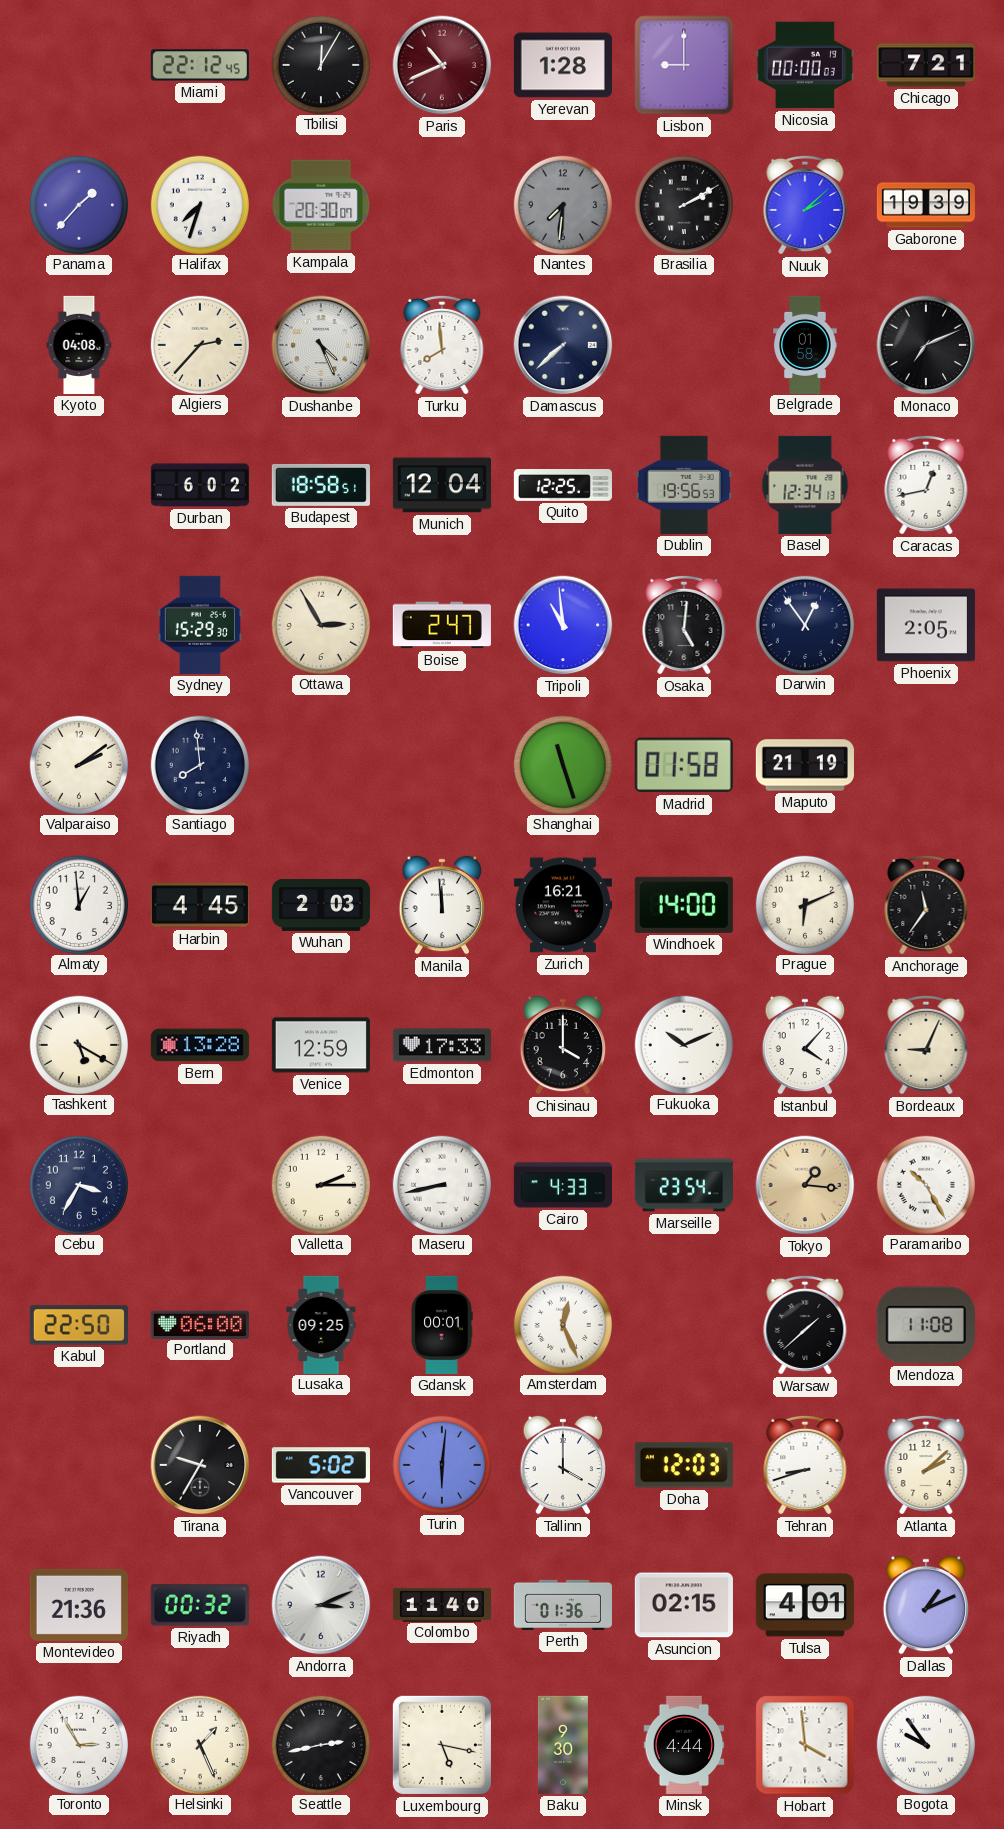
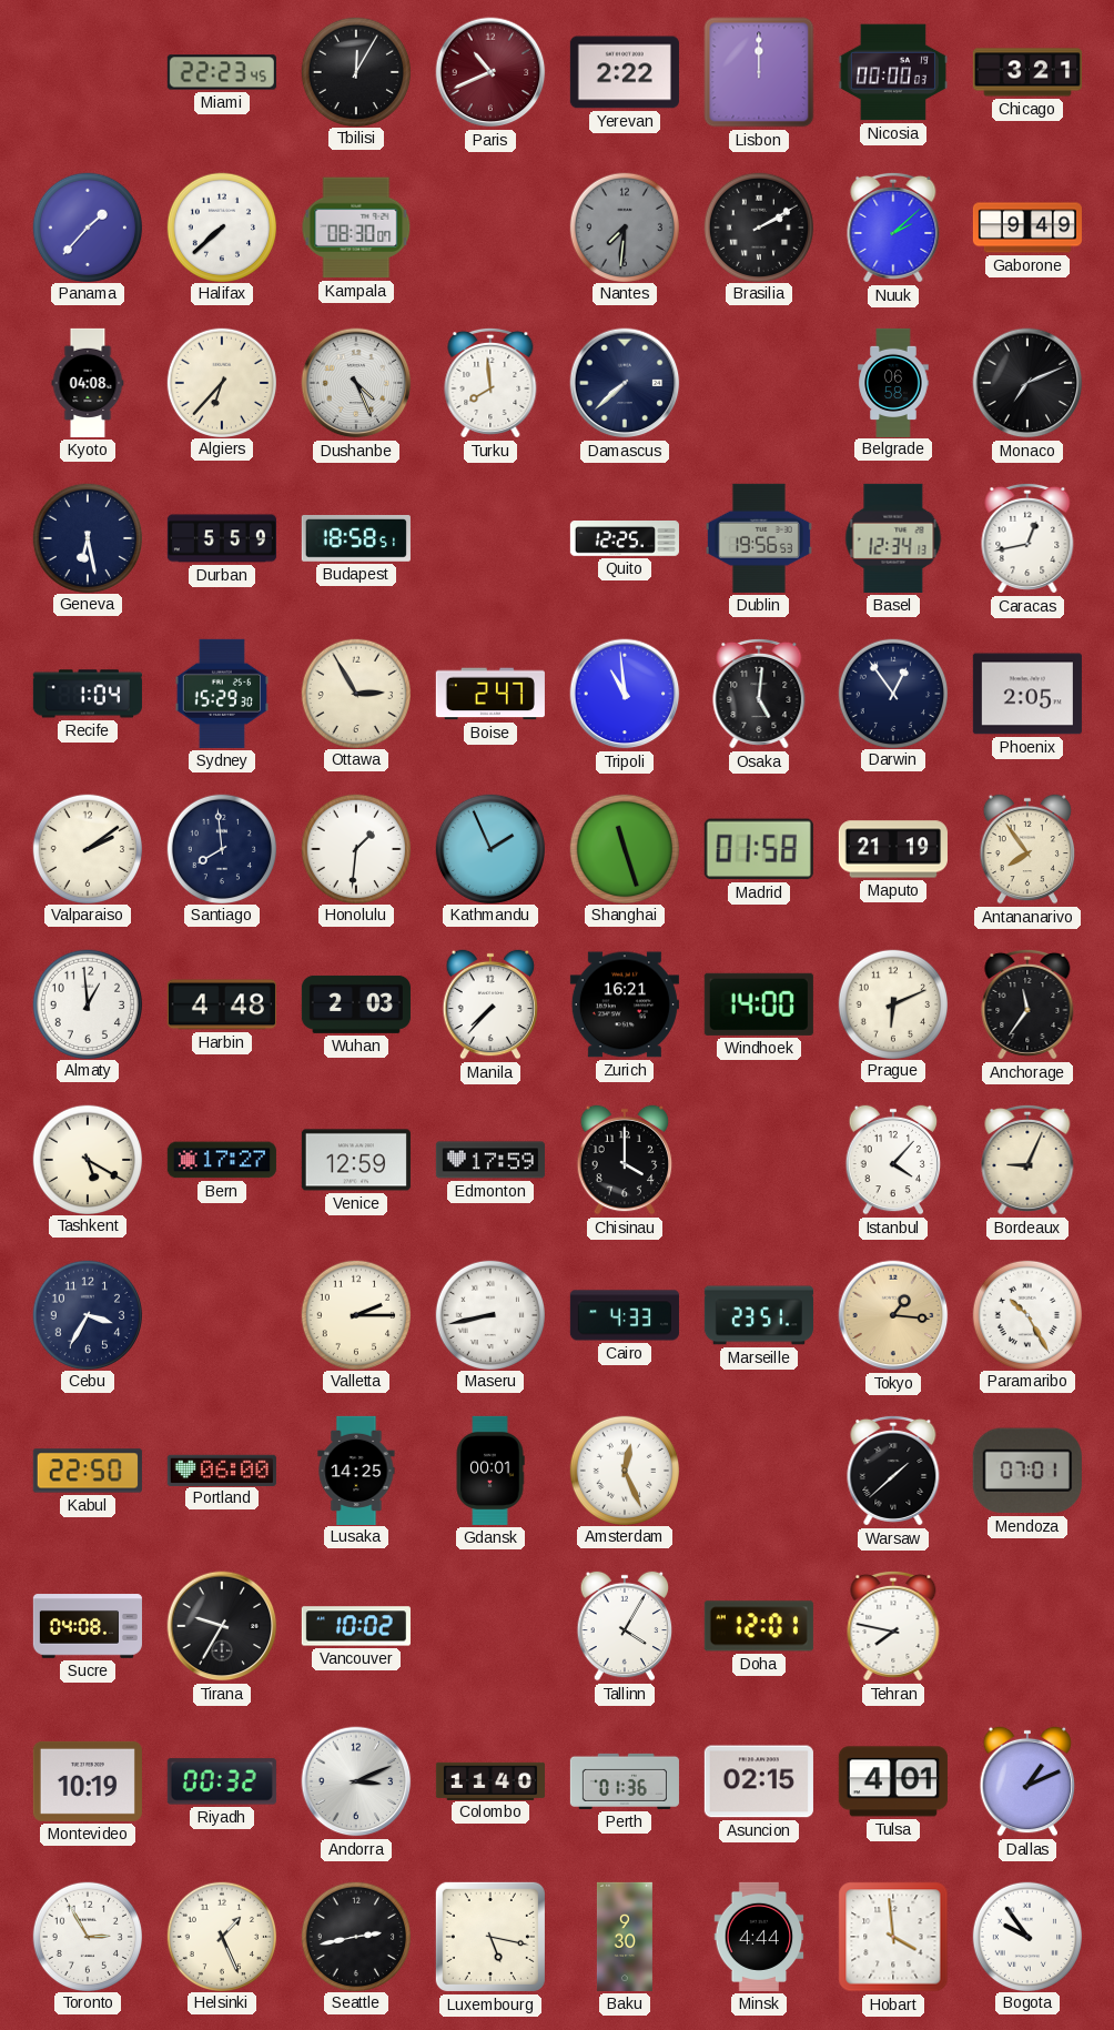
Miami: 22:12 -> 22:23 (222, 72)
Yerevan: 1:28 -> 2:22 (625, 72)
Lisbon: 9:00 -> 12:00 (759, 72)
Chicago: 7:21 -> 3:21 (1027, 72)
Halifax: 7:33 -> 7:38 (221, 226)
Kampala: 20:30 -> 08:30 (356, 228)
Gaborone: 19:39 -> 9:49 (1027, 228)
Algiers: 2:37 -> 6:37 (221, 382)
Belgrade: 01:58 -> 06:58 (893, 382)
Geneva: none -> 6:28 (87, 537)
Durban: 6:02 -> 5:59 (222, 538)
Munich: 12:04 -> none (442, 485)
Recife: none -> 1:04 (88, 694)
Honolulu: none -> 1:31 (355, 848)
Kathmandu: none -> 1:56 (489, 848)
Antananarivo: none -> 7:54 (1027, 849)
Harbin: 4:45 -> 4:48 (222, 1004)
Manila: 11:59 -> 7:37 (490, 1004)
Bern: 13:28 -> 17:27 (222, 1160)
Edmonton: 17:33 -> 17:59 (490, 1160)
Fukuoka: 10:11 -> none (683, 1044)
Marseille: 23:54 -> 23:51 (759, 1315)
Lusaka: 09:25 -> 14:25 (356, 1470)
Mendoza: 11:08 -> 07:01 (1027, 1471)
Sucre: none -> 04:08 (88, 1626)
Vancouver: 5:02 -> 10:02 (356, 1626)
Turin: 6:01 -> none (441, 1464)
Tallinn: 4:00 -> 4:05 (625, 1626)
Doha: 12:03 -> 12:01 (759, 1626)
Tehran: 8:42 -> 7:47 (893, 1626)
Atlanta: 2:08 -> none (926, 1465)
Montevideo: 21:36 -> 10:19 (88, 1781)
